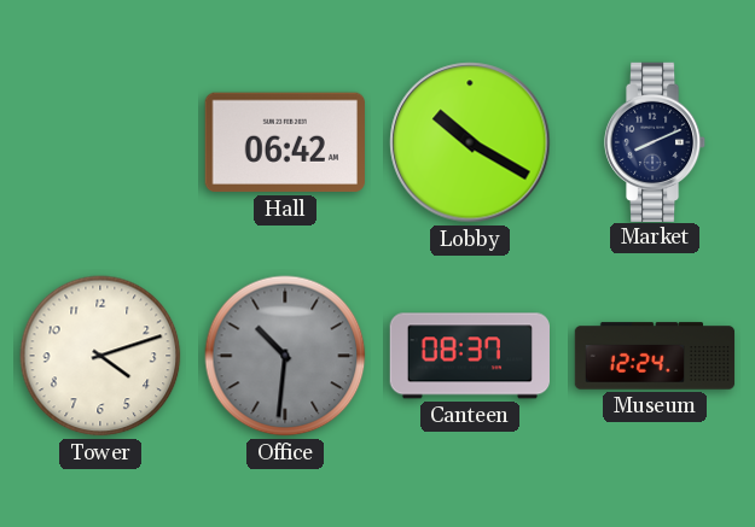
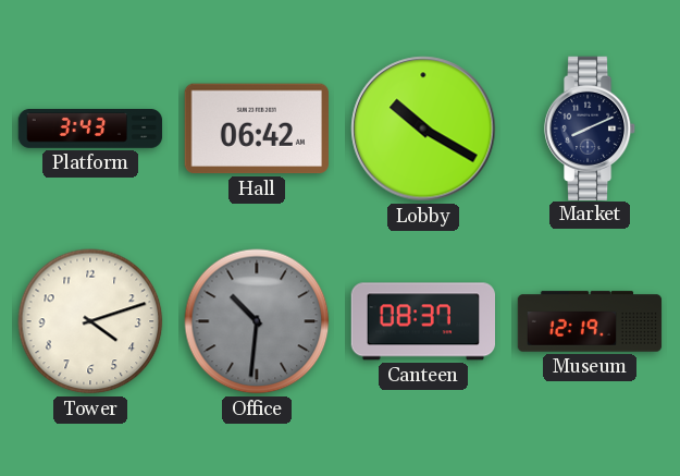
Platform: none -> 3:43 (90, 130)
Museum: 12:24 -> 12:19 (590, 321)
